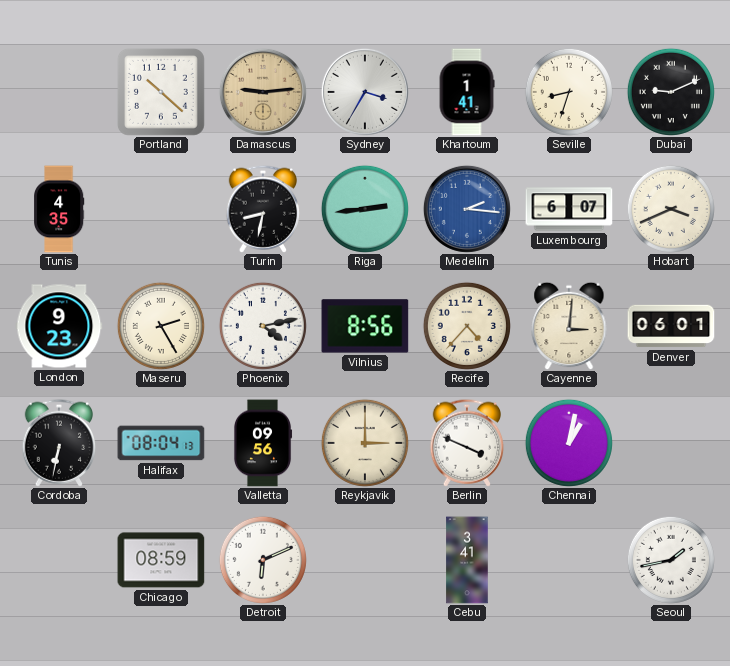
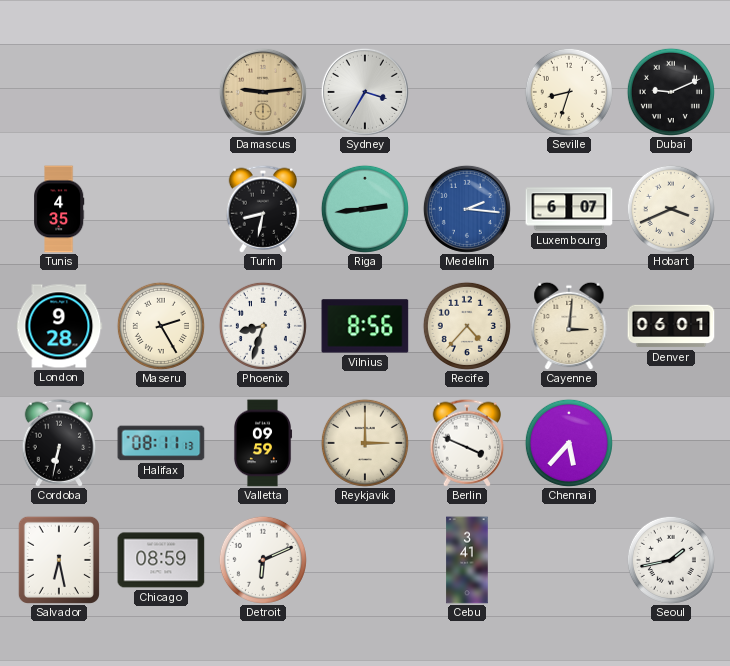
Portland: 10:22 -> none (161, 92)
Khartoum: 1:41 -> none (467, 92)
London: 9:23 -> 9:28 (59, 326)
Phoenix: 4:13 -> 8:33 (263, 326)
Halifax: 08:04 -> 08:11 (161, 443)
Valletta: 09:56 -> 09:59 (263, 443)
Chennai: 1:02 -> 5:37 (569, 443)
Salvador: none -> 6:28 (59, 560)
